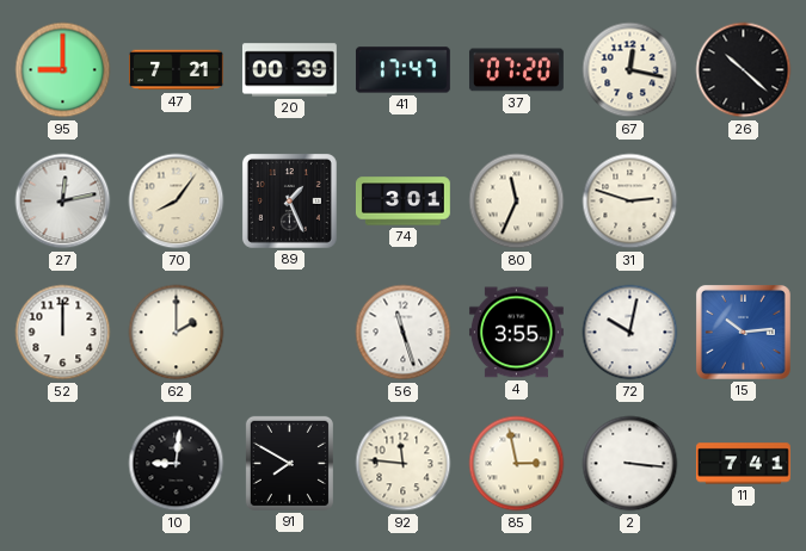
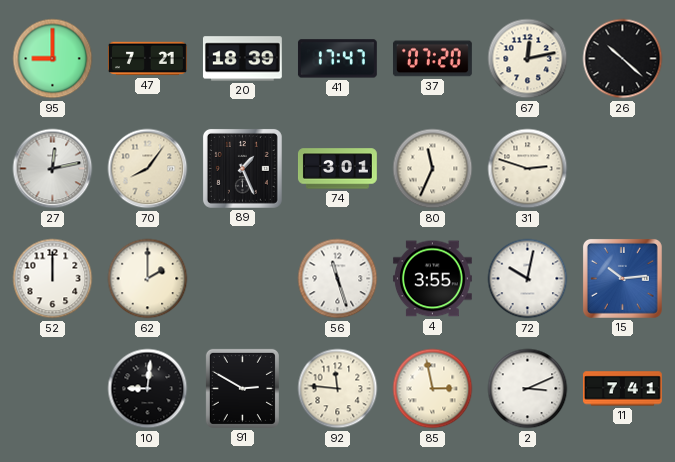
20: 00:39 -> 18:39 (242, 59)
67: 12:17 -> 12:13 (528, 59)
91: 7:50 -> 2:50 (242, 388)
2: 3:16 -> 3:11 (528, 389)
